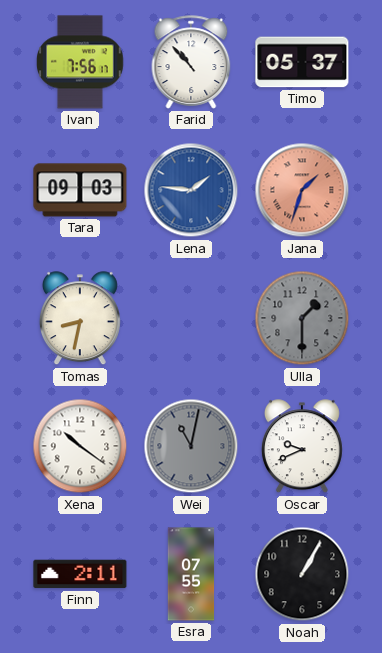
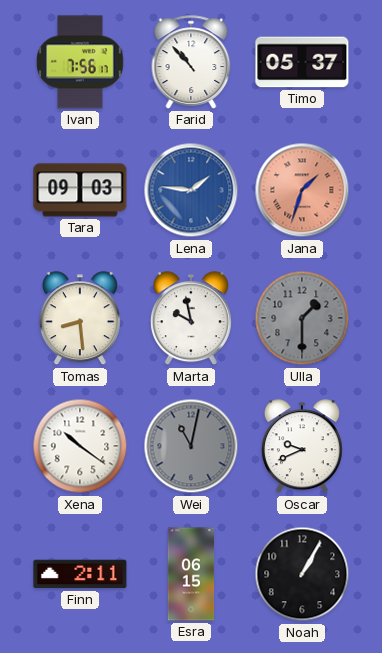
Tomas: 8:32 -> 8:29 (80, 319)
Marta: none -> 9:58 (191, 319)
Esra: 07:55 -> 06:15 (191, 574)
